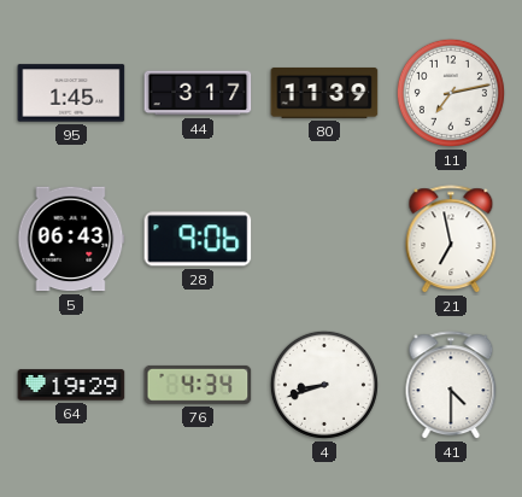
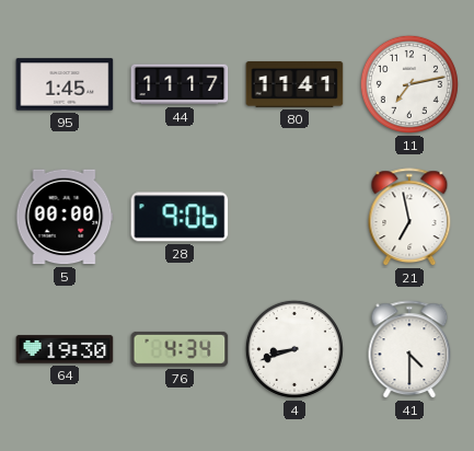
44: 3:17 -> 11:17 (180, 84)
80: 11:39 -> 11:41 (294, 84)
5: 06:43 -> 00:00 (65, 217)
64: 19:29 -> 19:30 (65, 349)
